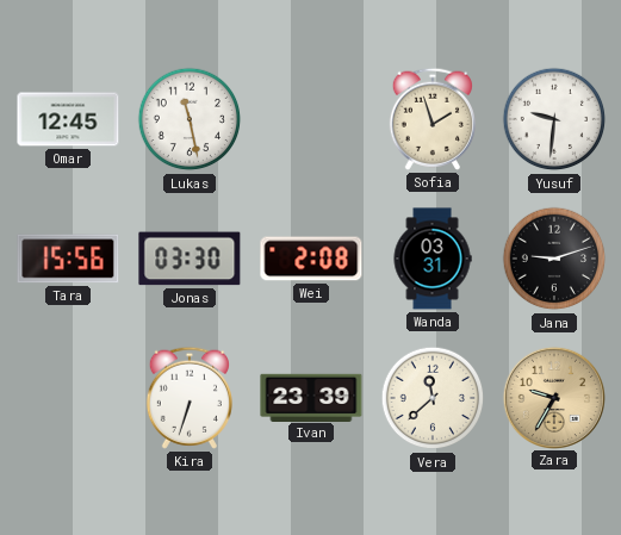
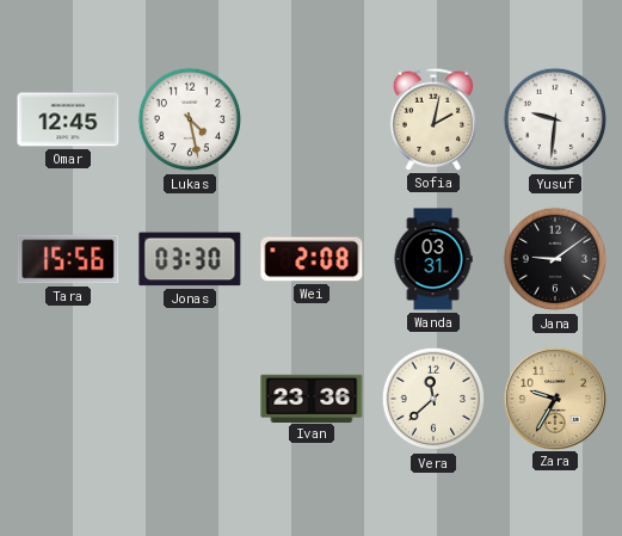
Lukas: 11:28 -> 4:28 (190, 119)
Sofia: 1:57 -> 2:02 (433, 119)
Jana: 9:12 -> 9:09 (555, 259)
Kira: 6:33 -> none (190, 398)
Ivan: 23:39 -> 23:36 (312, 398)
